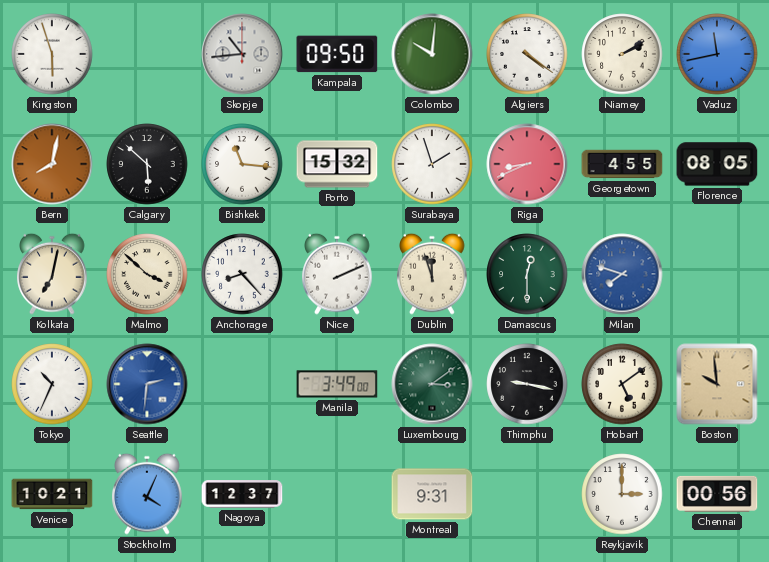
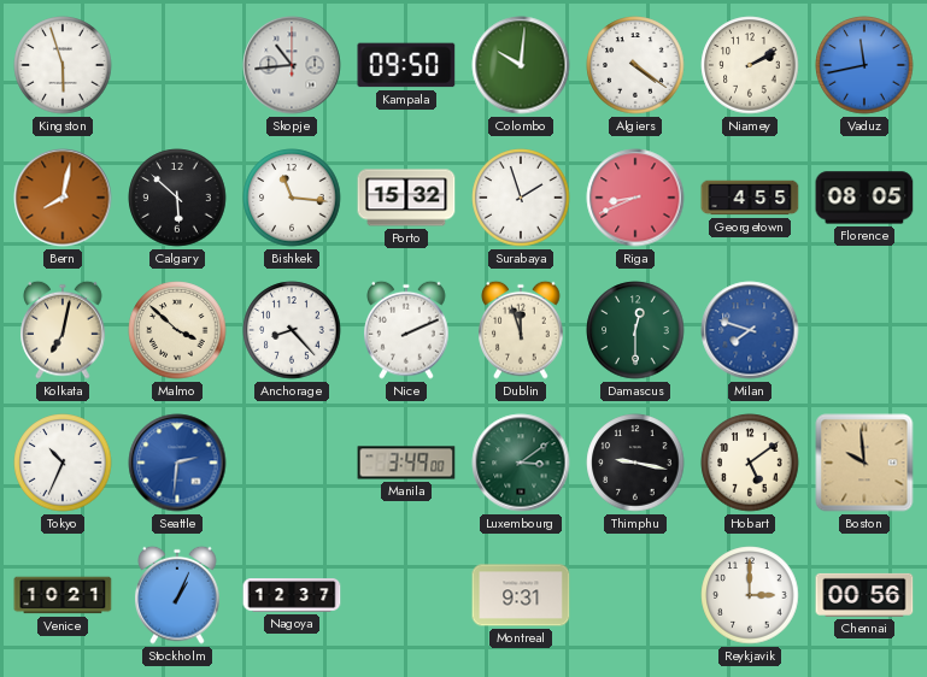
Stockholm: 4:04 -> 1:04 (177, 595)
